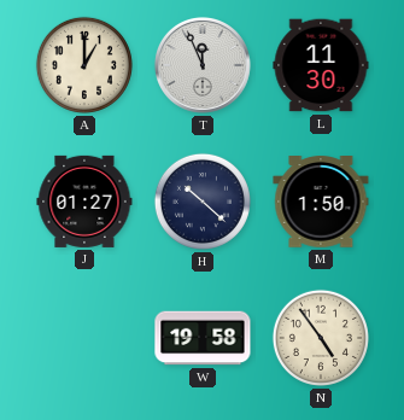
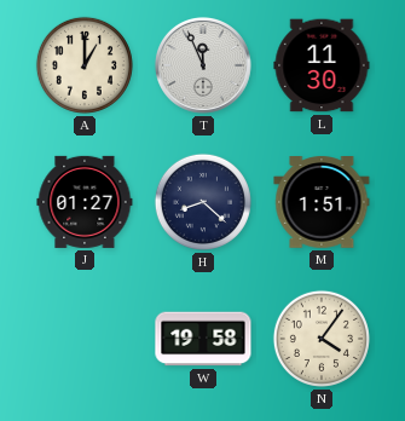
H: 10:22 -> 8:22 (203, 202)
M: 1:50 -> 1:51 (322, 203)
N: 4:54 -> 4:06 (322, 339)
